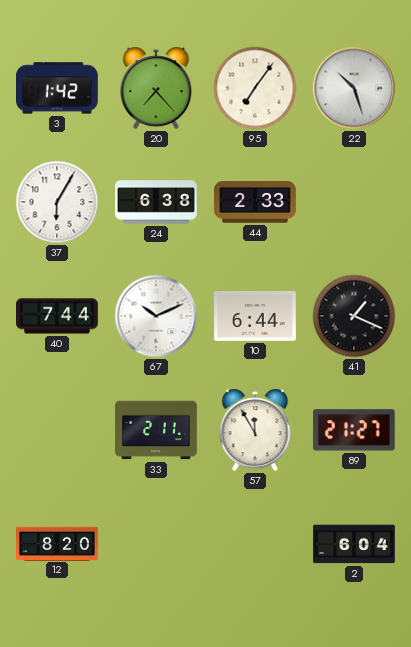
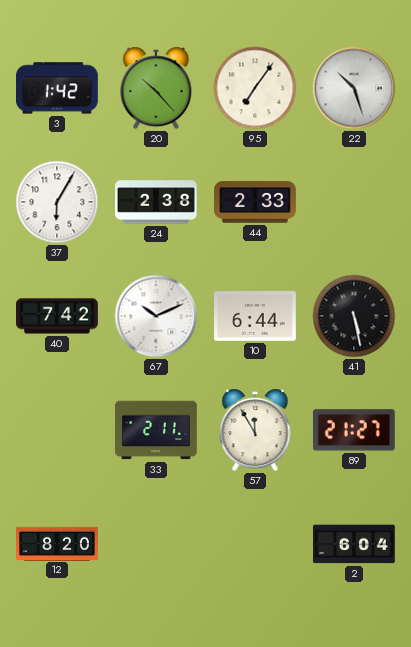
20: 7:23 -> 10:23 (156, 88)
24: 6:38 -> 2:38 (156, 202)
40: 7:44 -> 7:42 (57, 316)
41: 1:19 -> 5:28 (354, 316)
